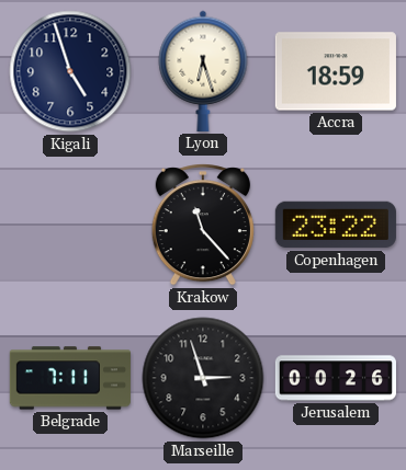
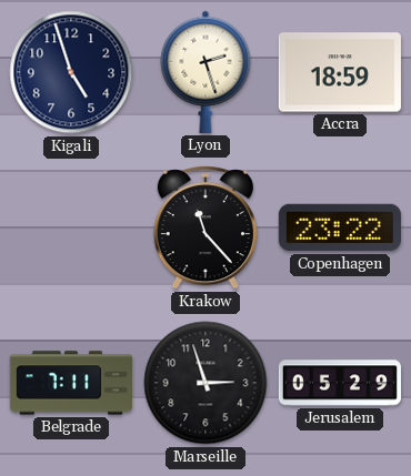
Lyon: 6:27 -> 2:27 (205, 72)
Jerusalem: 00:26 -> 05:29 (339, 383)
